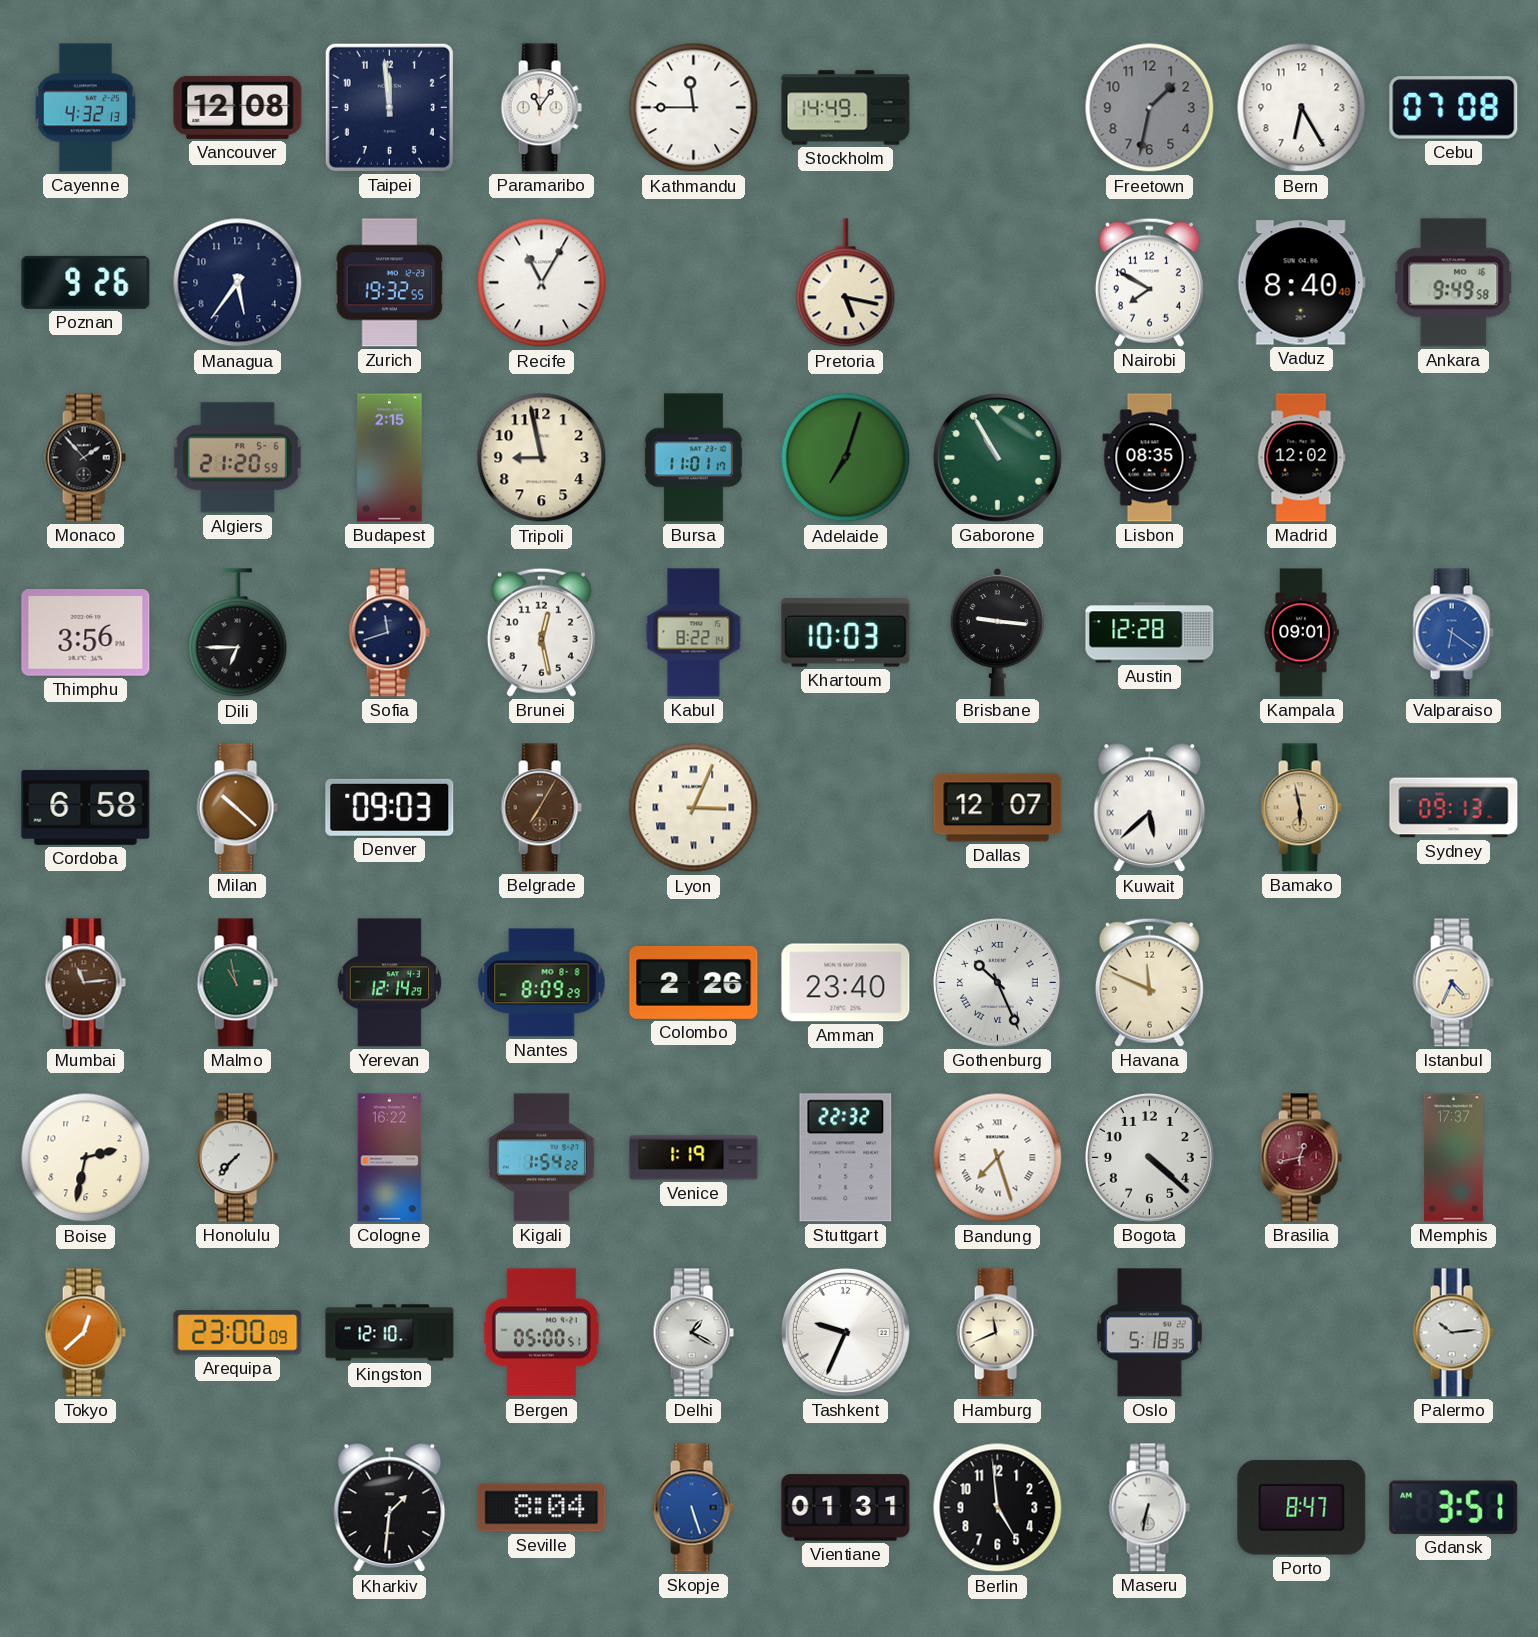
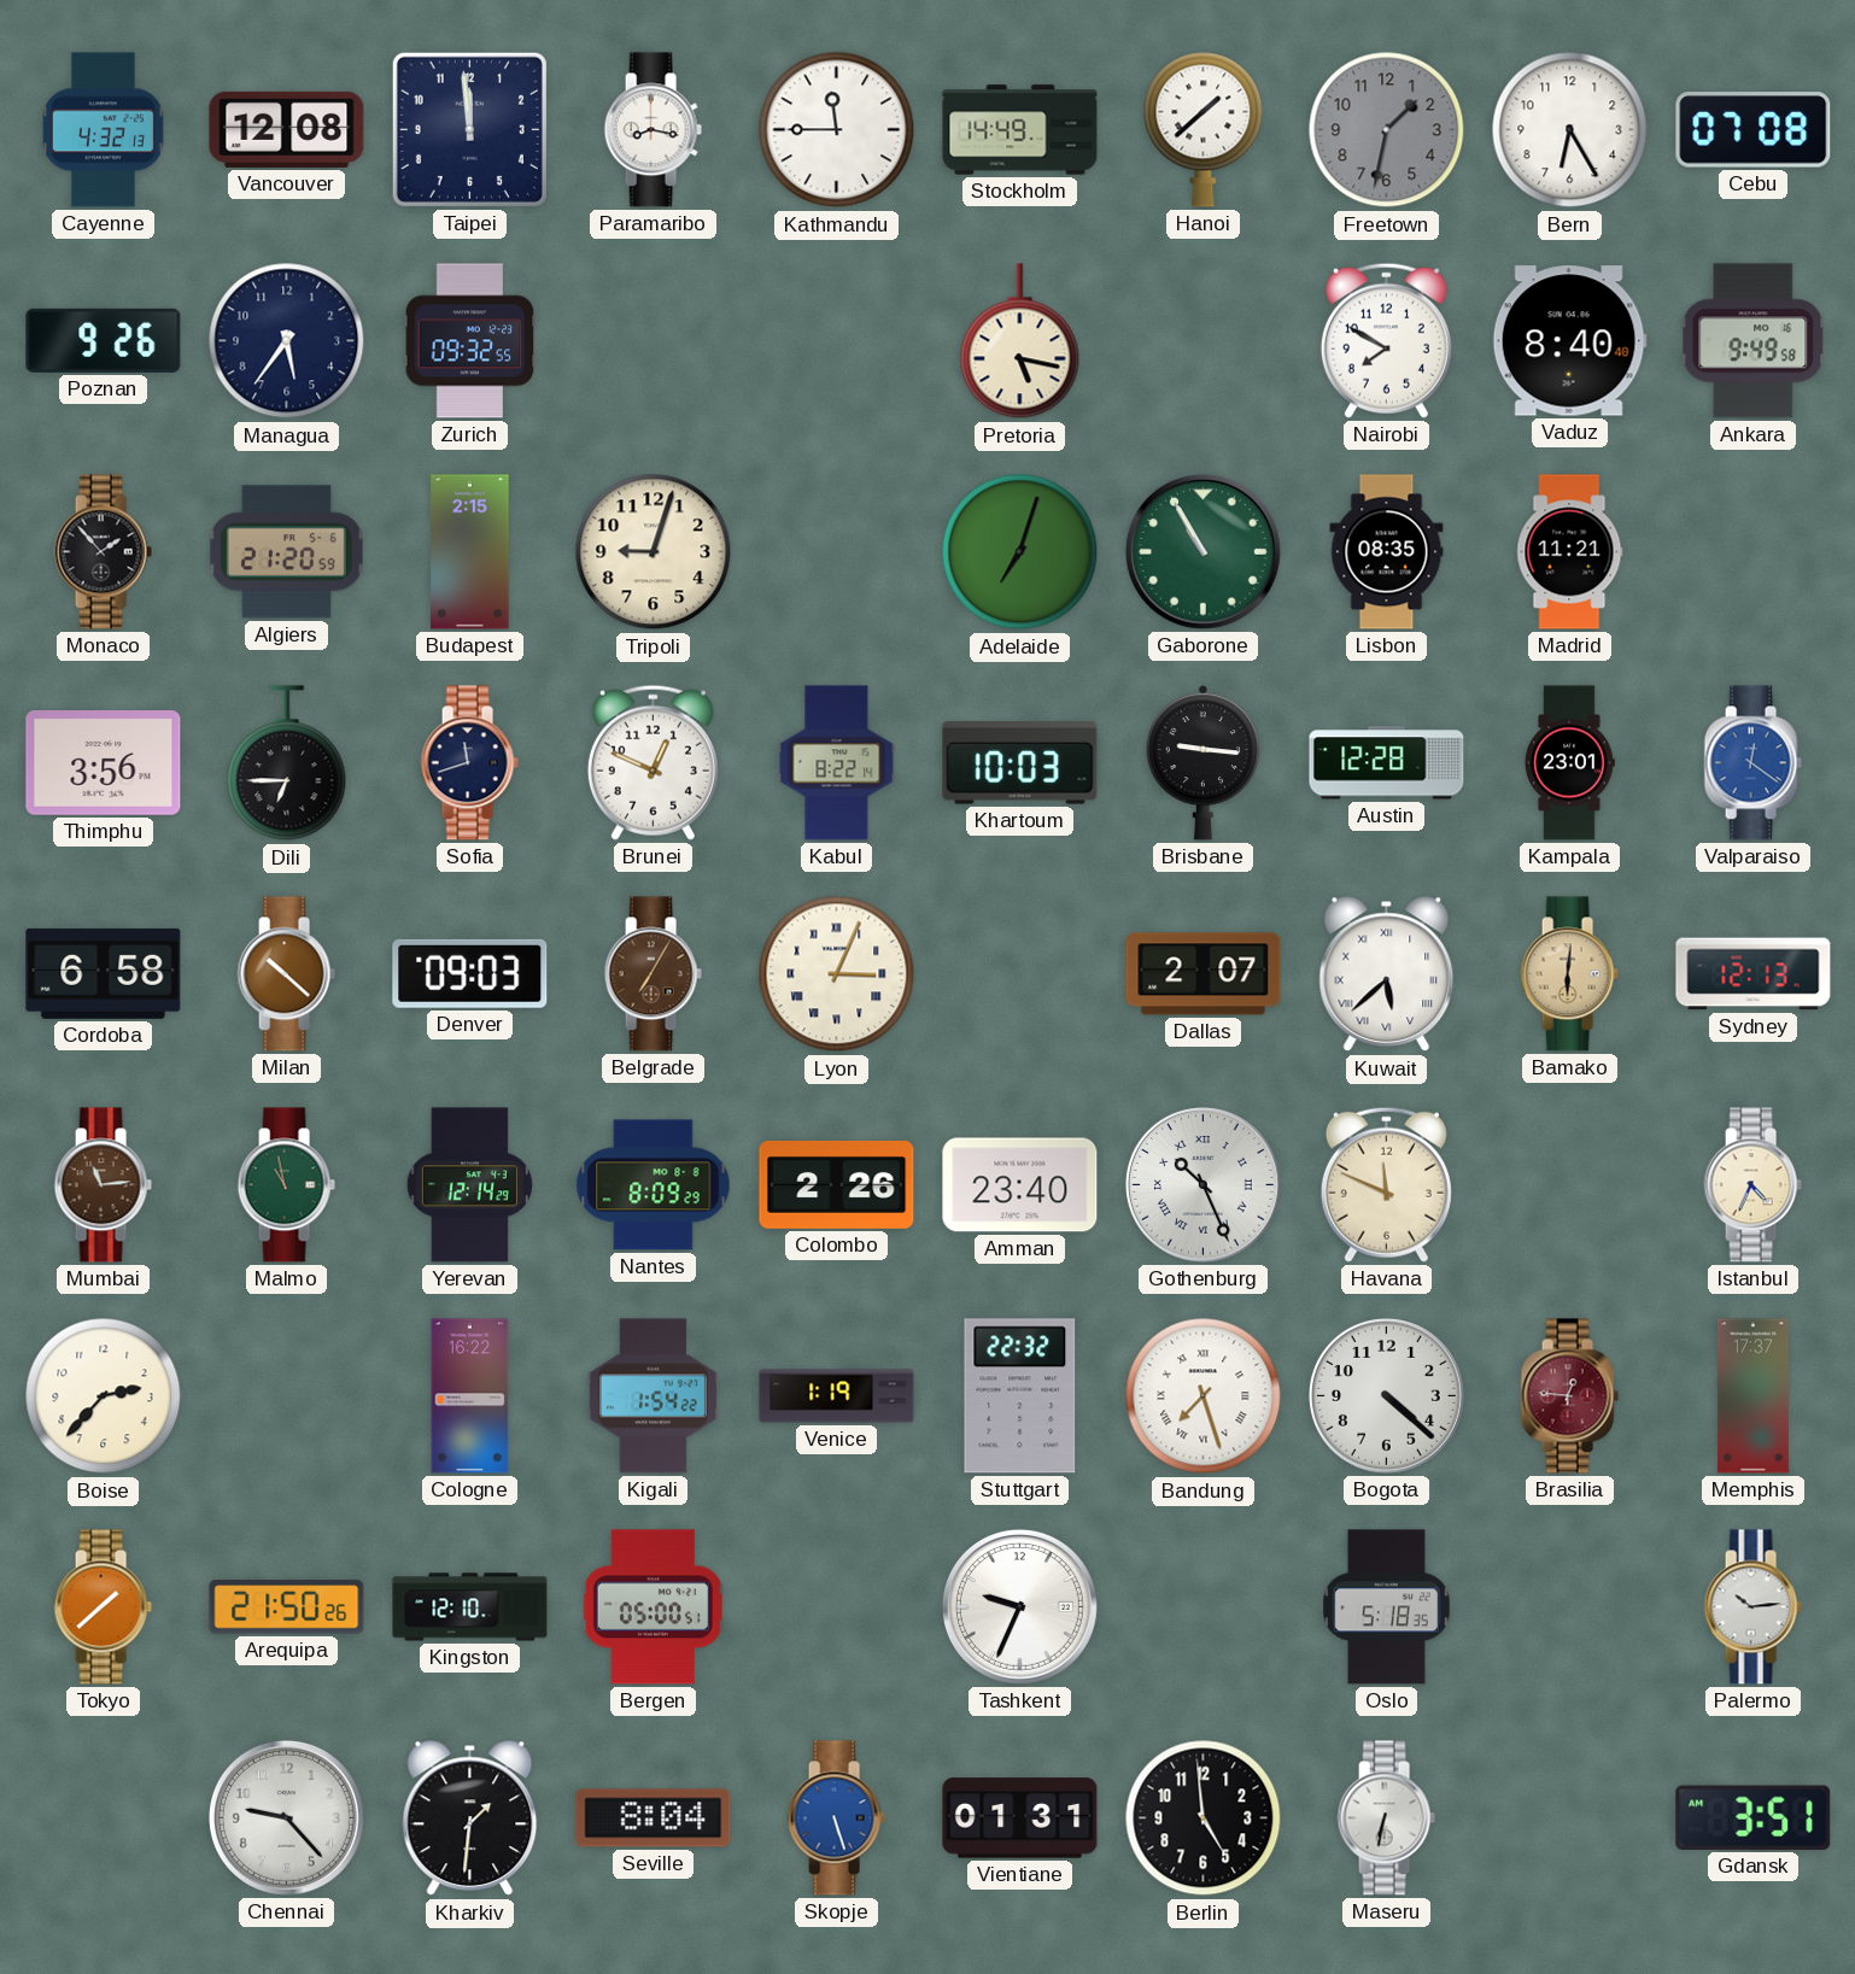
Paramaribo: 11:06 -> 8:17 (653, 130)
Hanoi: none -> 1:38 (1204, 129)
Zurich: 19:32 -> 09:32 (470, 341)
Recife: 11:05 -> none (542, 283)
Tripoli: 8:58 -> 9:03 (654, 552)
Bursa: 11:01 -> none (693, 458)
Madrid: 12:02 -> 11:21 (1570, 552)
Brunei: 12:28 -> 12:49 (653, 762)
Kampala: 09:01 -> 23:01 (1569, 763)
Valparaiso: 6:21 -> 12:21 (1752, 763)
Dallas: 12:07 -> 2:07 (1204, 974)
Bamako: 5:58 -> 6:01 (1569, 974)
Sydney: 09:13 -> 12:13 (1754, 974)
Boise: 2:32 -> 2:37 (104, 1396)
Honolulu: 7:37 -> none (237, 1158)
Brasilia: 12:43 -> 12:46 (1569, 1396)
Tokyo: 12:38 -> 1:38 (103, 1607)
Arequipa: 23:00 -> 21:50 (287, 1607)
Delhi: 1:20 -> none (693, 1333)
Hamburg: 11:41 -> none (997, 1333)
Chennai: none -> 9:23 (286, 1817)
Porto: 8:47 -> none (1302, 1508)
